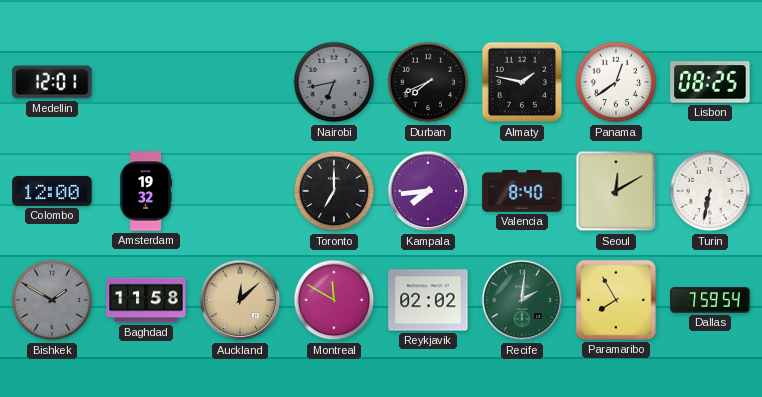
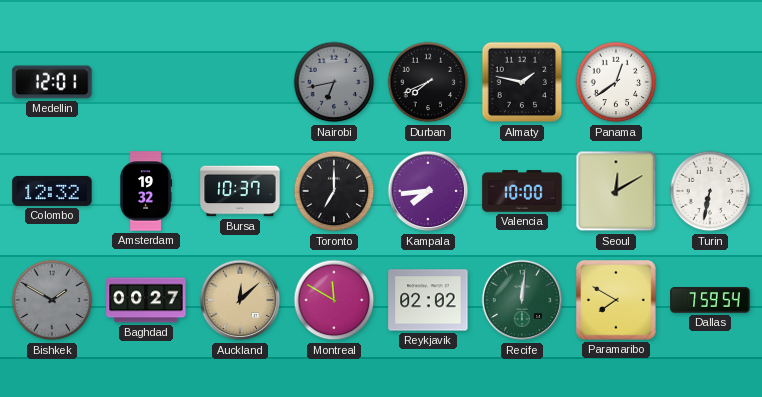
Lisbon: 08:25 -> none (710, 82)
Colombo: 12:00 -> 12:32 (52, 191)
Bursa: none -> 10:37 (240, 191)
Valencia: 8:40 -> 10:00 (522, 191)
Baghdad: 11:58 -> 00:27 (146, 300)
Recife: 2:01 -> 12:01 (522, 300)
Paramaribo: 7:55 -> 7:50 (617, 301)
